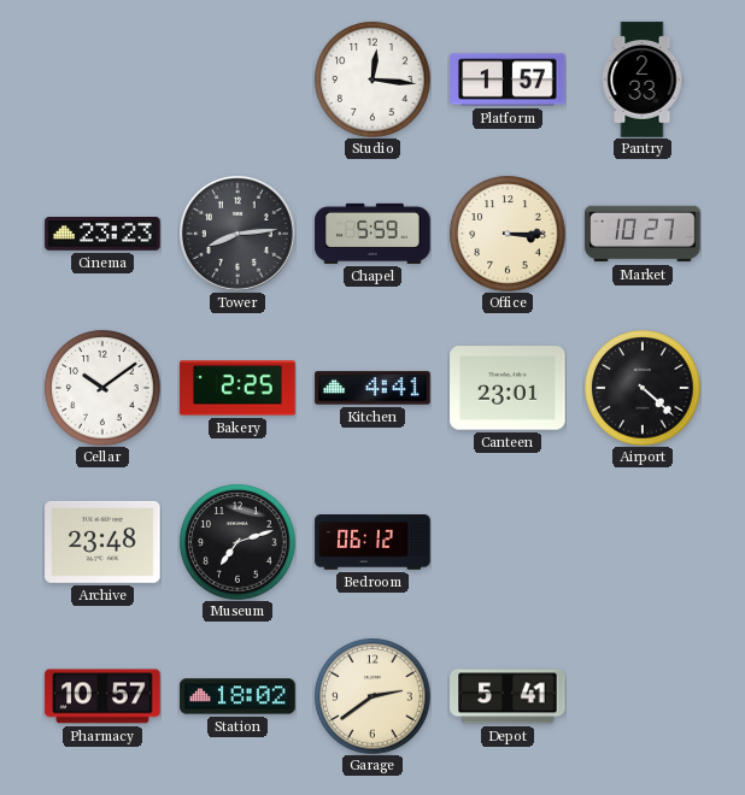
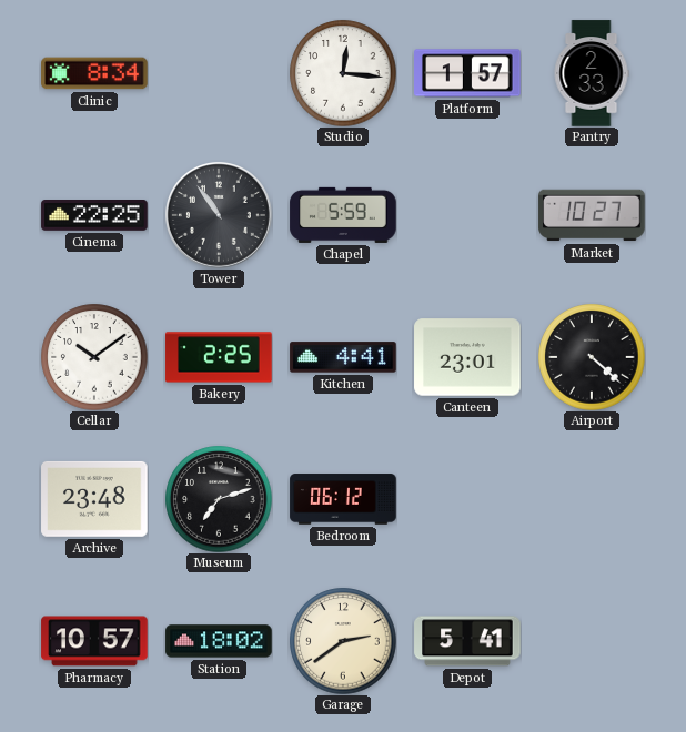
Clinic: none -> 8:34 (94, 73)
Cinema: 23:23 -> 22:25 (94, 216)
Tower: 8:14 -> 10:54 (220, 216)
Office: 3:15 -> none (508, 234)
